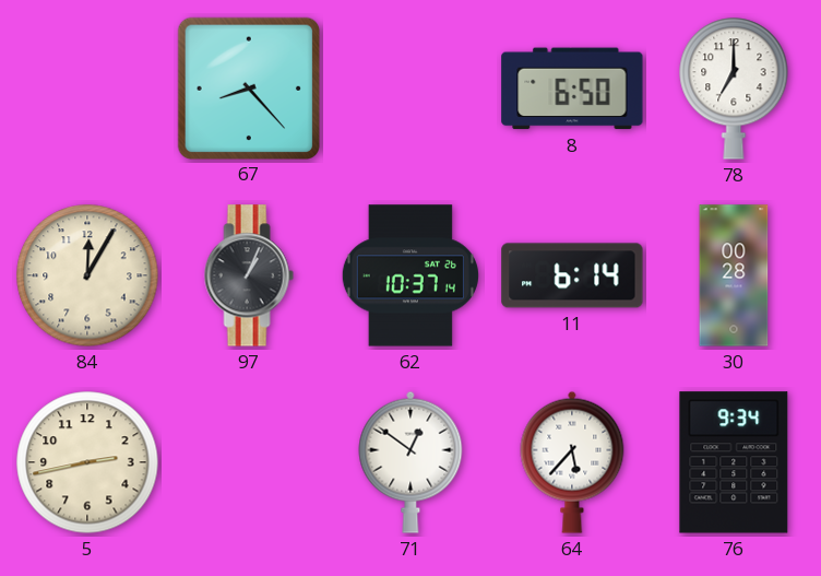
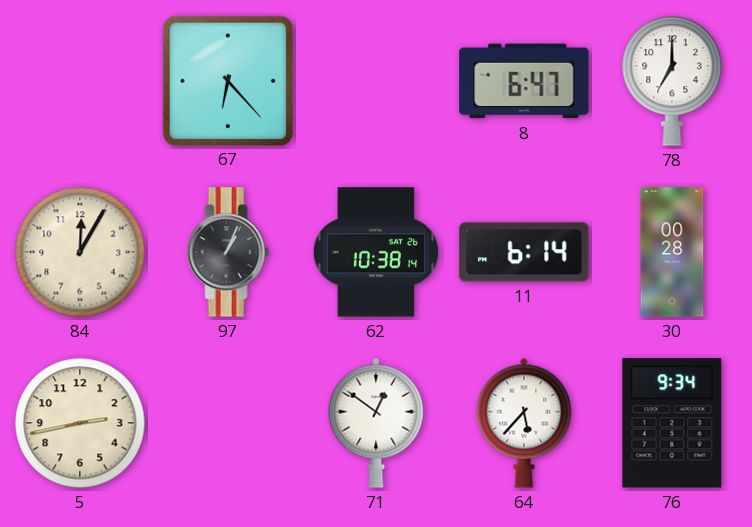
67: 8:23 -> 6:23 (227, 80)
8: 6:50 -> 6:47 (524, 81)
62: 10:37 -> 10:38 (376, 252)
